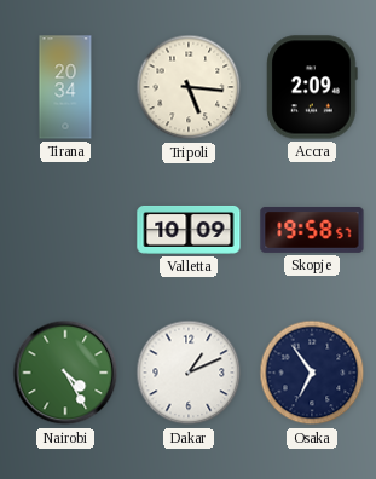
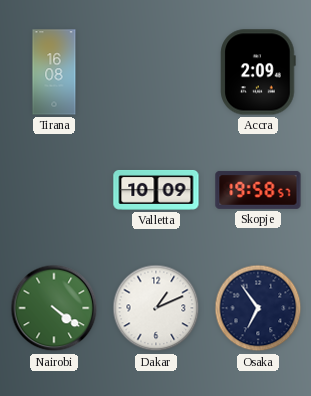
Tirana: 20:34 -> 16:08 (54, 72)
Tripoli: 5:16 -> none (189, 87)
Nairobi: 4:25 -> 4:21 (54, 308)
